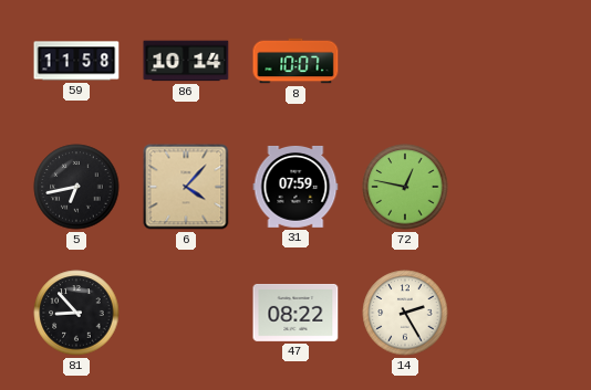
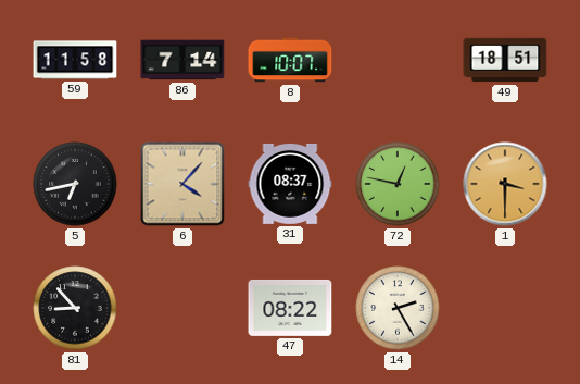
86: 10:14 -> 7:14 (182, 60)
49: none -> 18:51 (505, 60)
31: 07:59 -> 08:37 (290, 184)
1: none -> 3:30 (505, 184)
